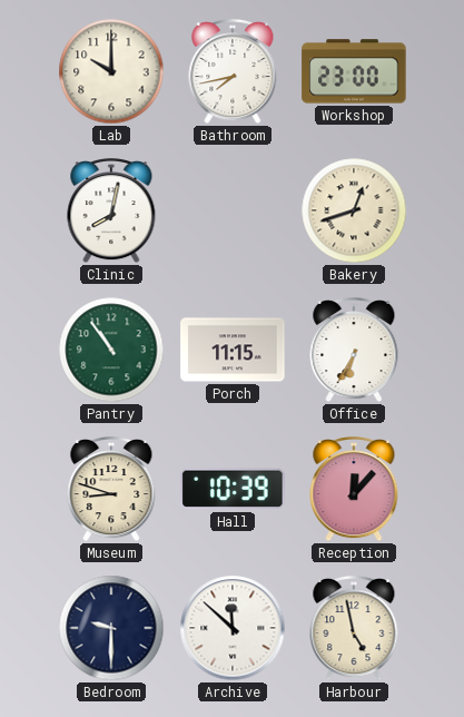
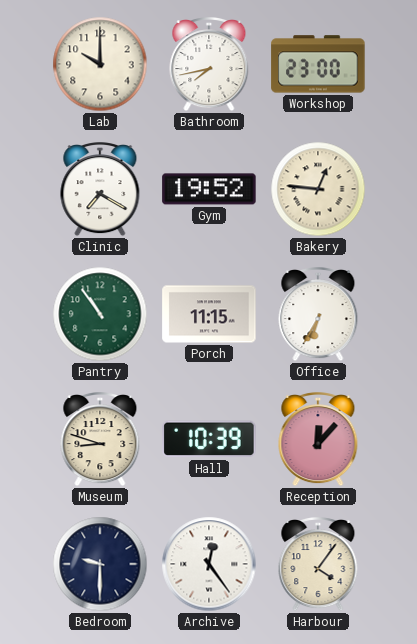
Clinic: 8:02 -> 7:20 (100, 190)
Gym: none -> 19:52 (209, 189)
Bakery: 12:42 -> 12:46 (318, 189)
Archive: 11:52 -> 12:24 (209, 564)
Harbour: 4:58 -> 4:06 (318, 565)
